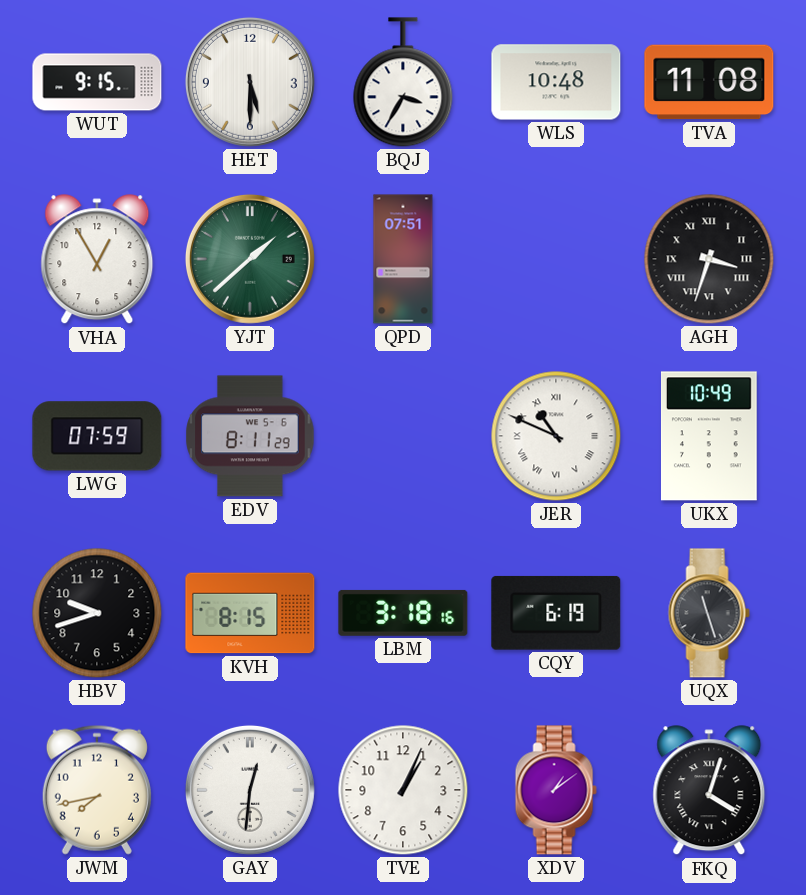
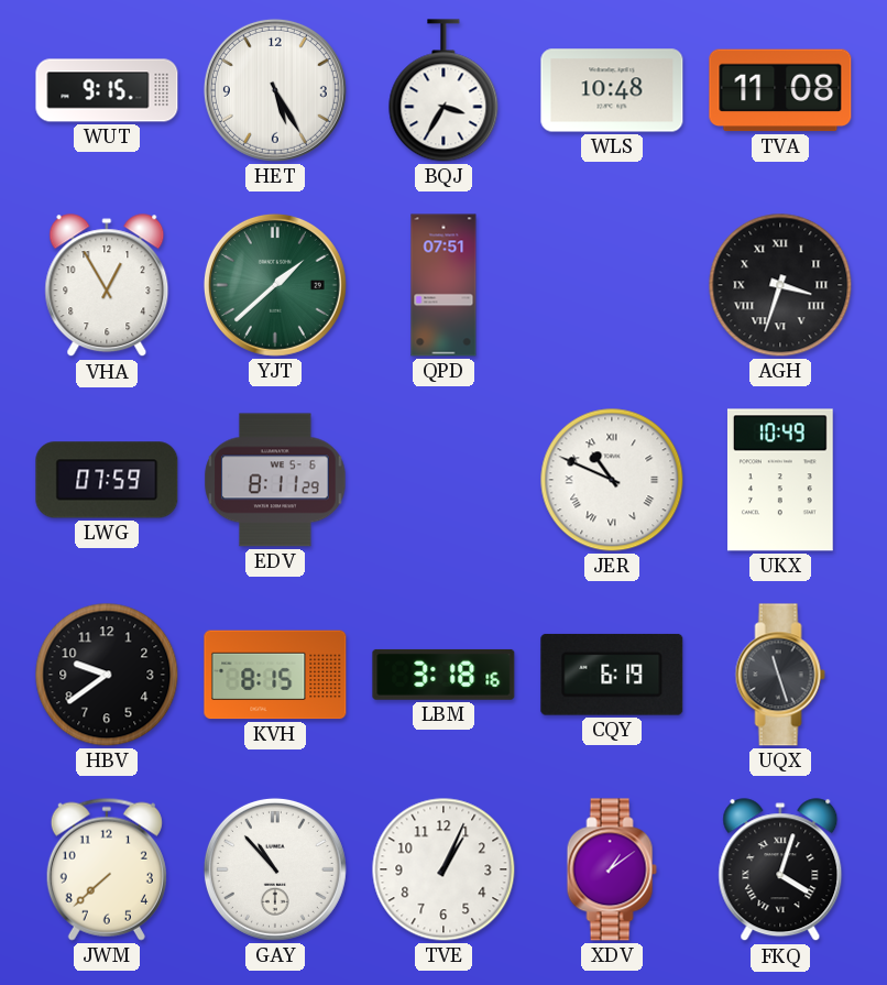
HET: 5:30 -> 5:25 (275, 90)
HBV: 9:42 -> 9:39 (107, 675)
JWM: 7:43 -> 7:38 (107, 869)
GAY: 12:31 -> 10:53 (275, 869)
